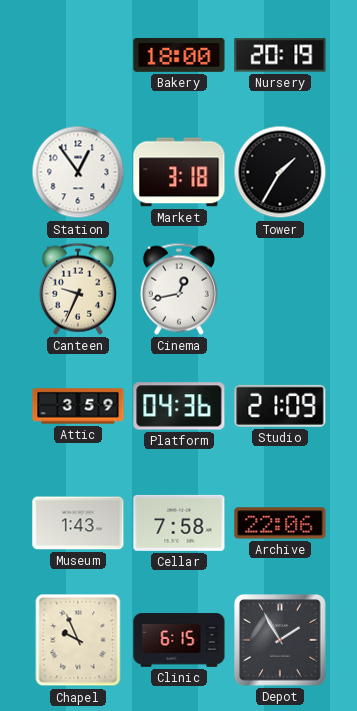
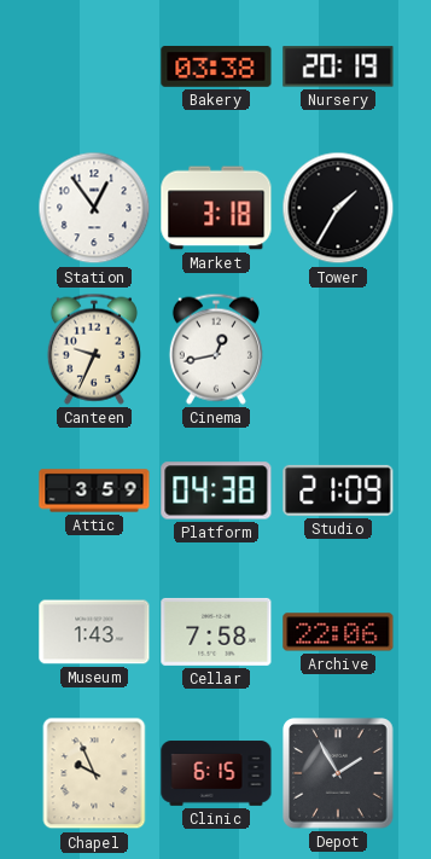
Bakery: 18:00 -> 03:38 (216, 66)
Platform: 04:36 -> 04:38 (216, 491)
